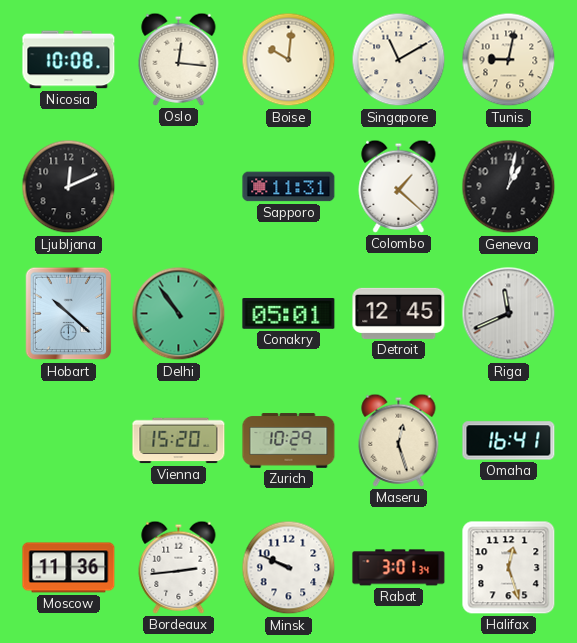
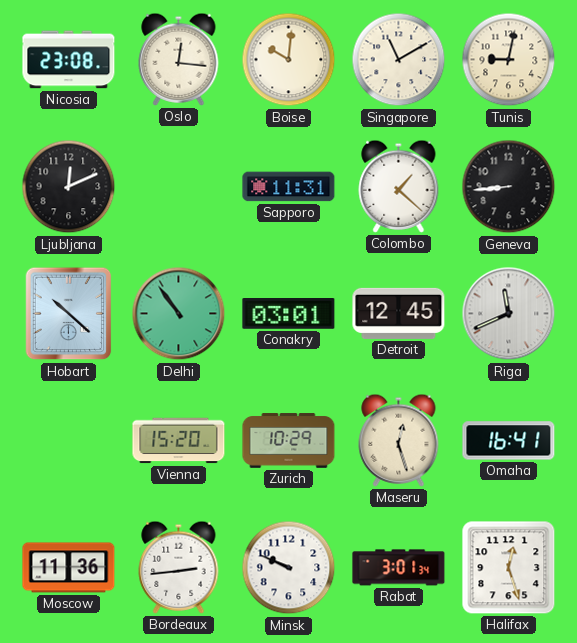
Nicosia: 10:08 -> 23:08 (69, 60)
Geneva: 1:02 -> 8:44 (509, 187)
Conakry: 05:01 -> 03:01 (289, 314)
